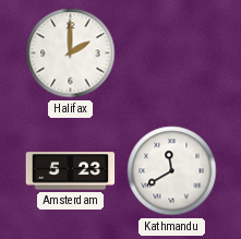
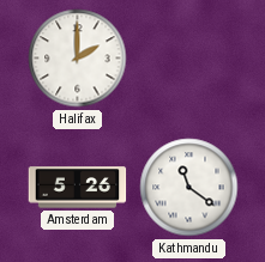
Amsterdam: 5:23 -> 5:26 (78, 188)
Kathmandu: 11:40 -> 11:21 (189, 188)
